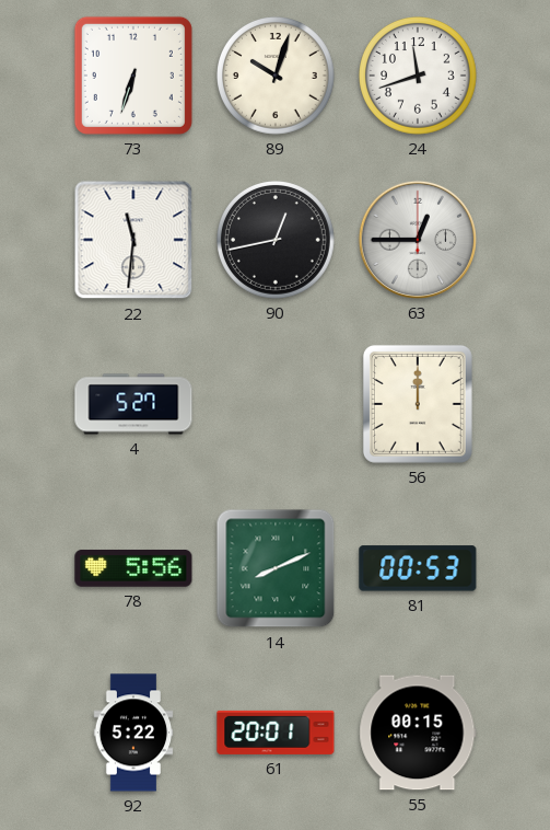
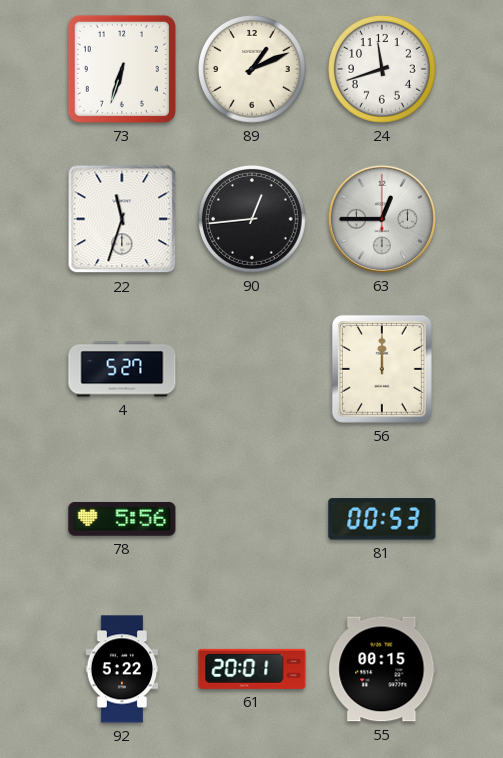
89: 10:03 -> 1:11 (253, 70)
22: 11:31 -> 11:33 (122, 219)
90: 12:43 -> 12:44 (253, 220)
14: 8:11 -> none (276, 568)
